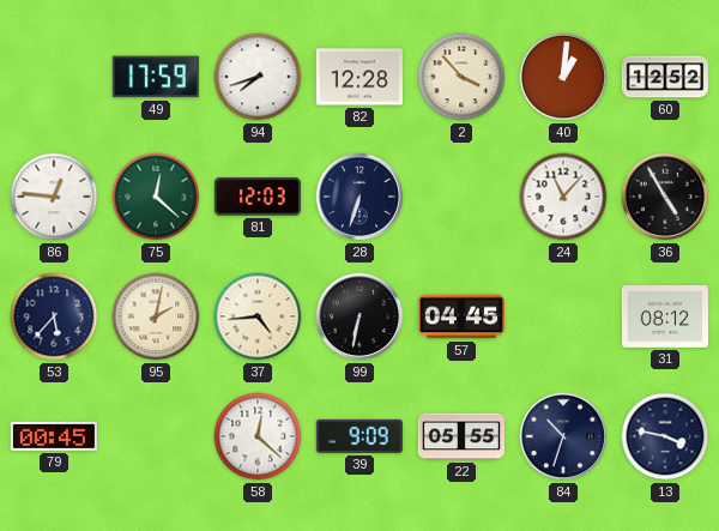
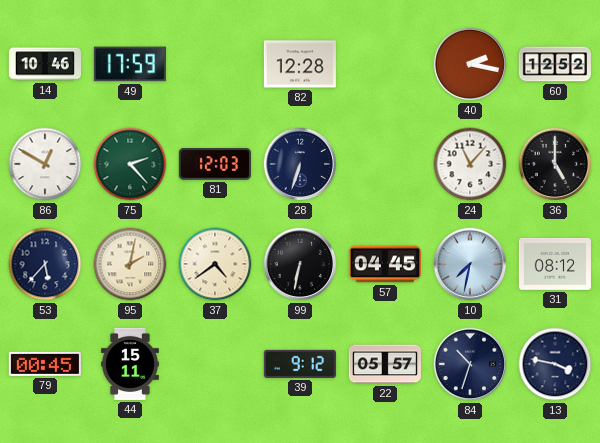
14: none -> 10:46 (45, 64)
94: 7:42 -> none (258, 77)
2: 3:53 -> none (461, 77)
40: 1:01 -> 2:17 (470, 64)
86: 12:46 -> 12:50 (45, 164)
75: 12:22 -> 2:23 (130, 164)
36: 4:55 -> 5:00 (555, 164)
37: 4:44 -> 4:39 (215, 264)
10: none -> 7:32 (470, 264)
44: none -> 15:11 (131, 364)
58: 12:22 -> none (258, 436)
39: 9:09 -> 9:12 (300, 364)
22: 05:55 -> 05:57 (385, 364)
